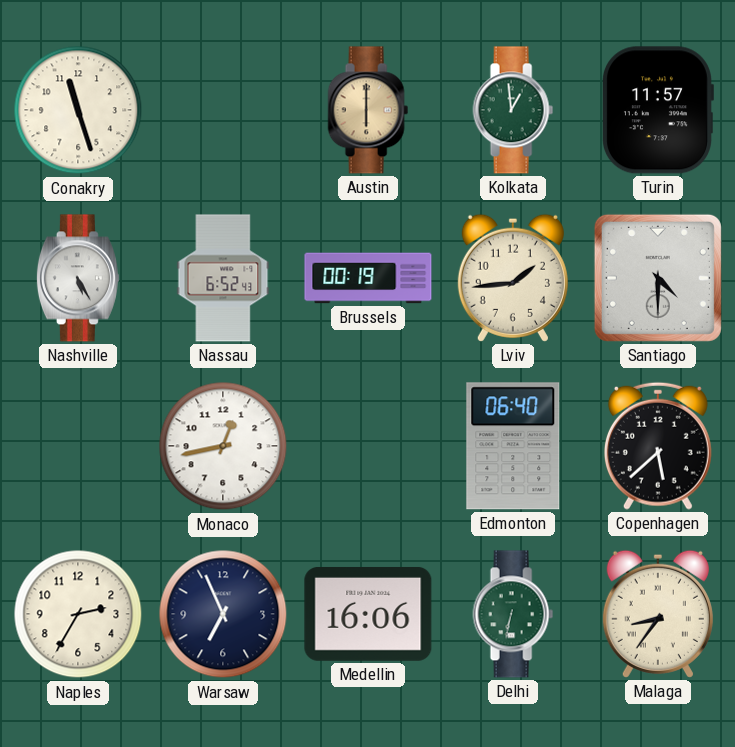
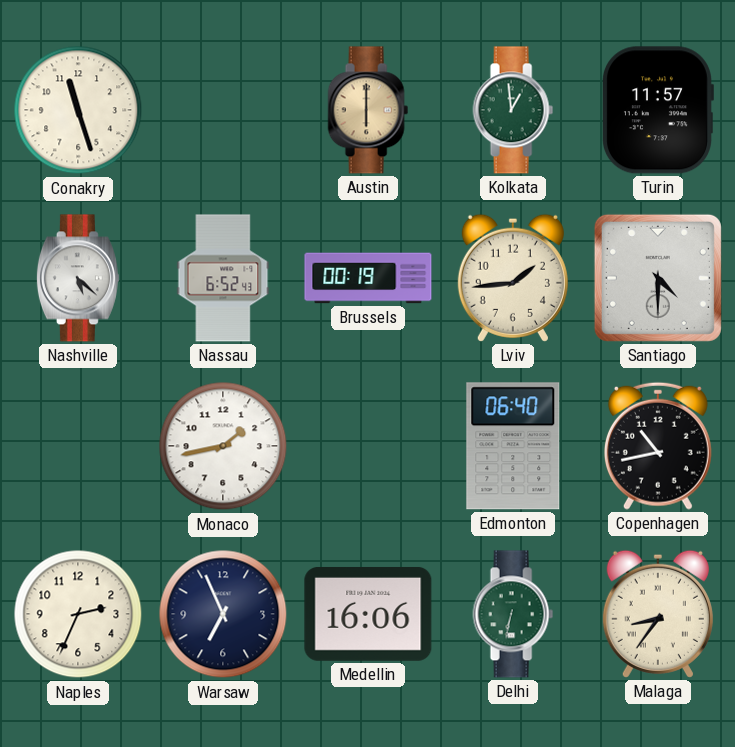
Nashville: 5:25 -> 5:22 (78, 278)
Monaco: 12:43 -> 1:43 (223, 446)
Copenhagen: 5:38 -> 10:43 (658, 446)
Naples: 2:35 -> 2:34 (78, 614)
